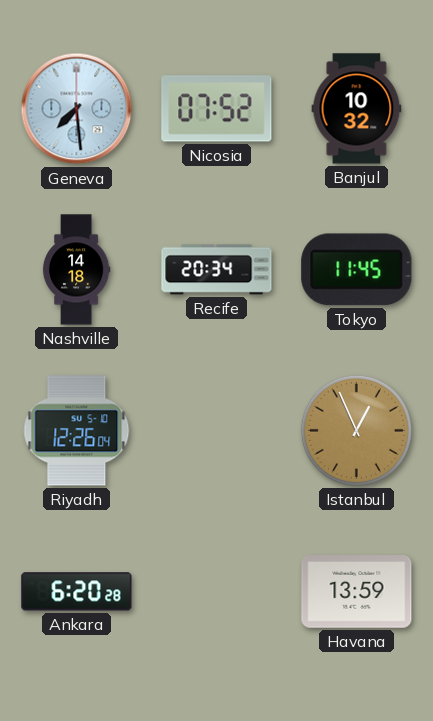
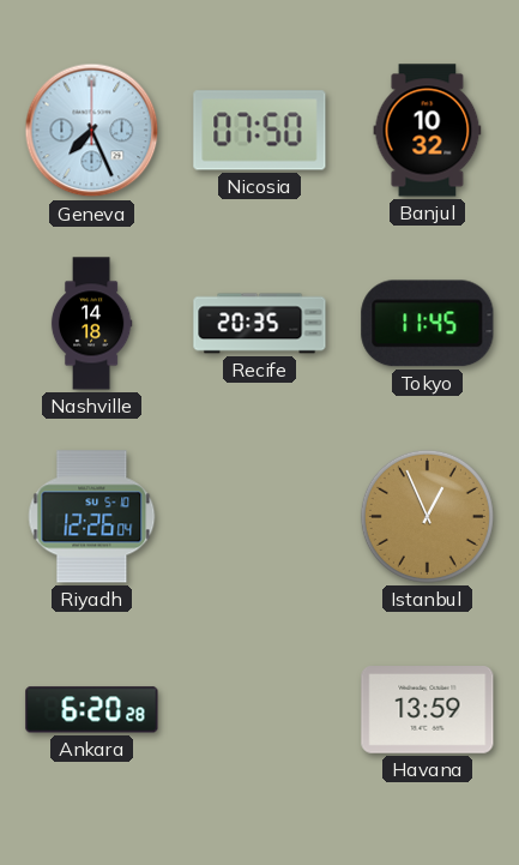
Geneva: 7:29 -> 7:26 (92, 131)
Nicosia: 07:52 -> 07:50 (260, 131)
Recife: 20:34 -> 20:35 (260, 324)
